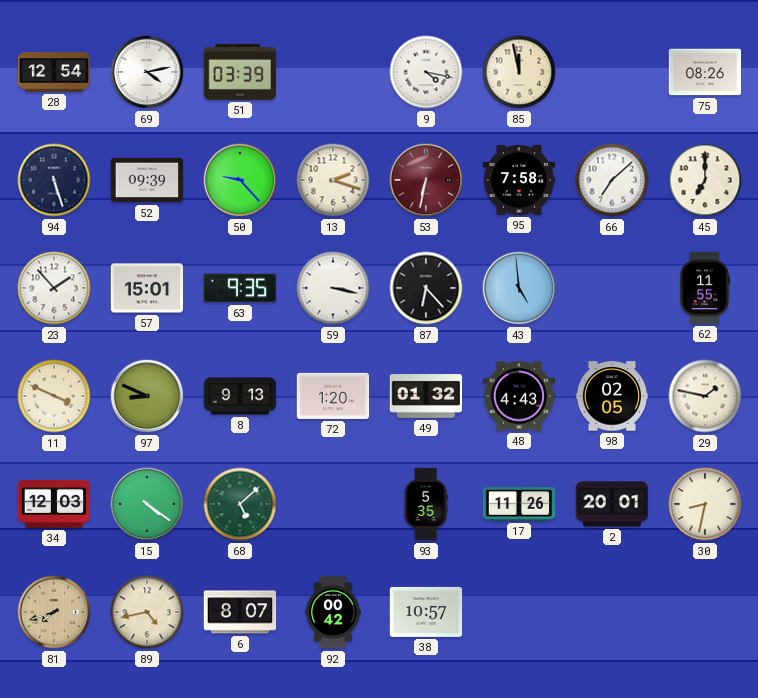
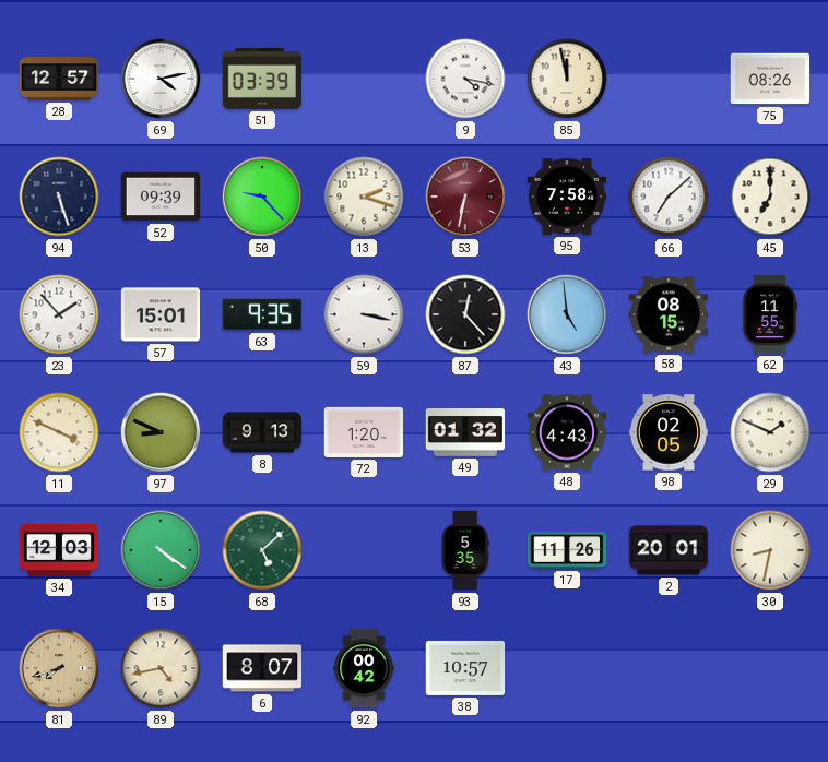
28: 12:54 -> 12:57 (59, 79)
87: 6:23 -> 12:23 (465, 314)
58: none -> 08:15 (669, 314)
29: 1:47 -> 1:49 (770, 432)
